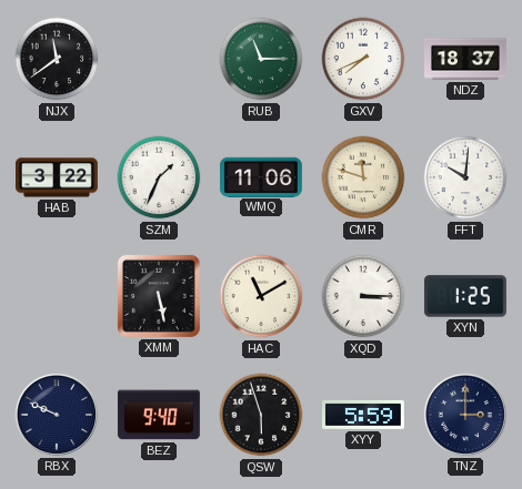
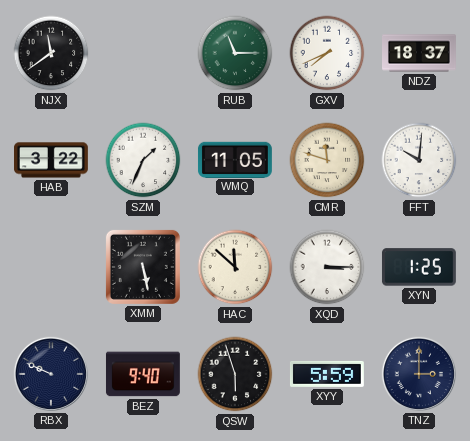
WMQ: 11:06 -> 11:05 (235, 159)
HAC: 11:10 -> 11:52 (235, 267)
